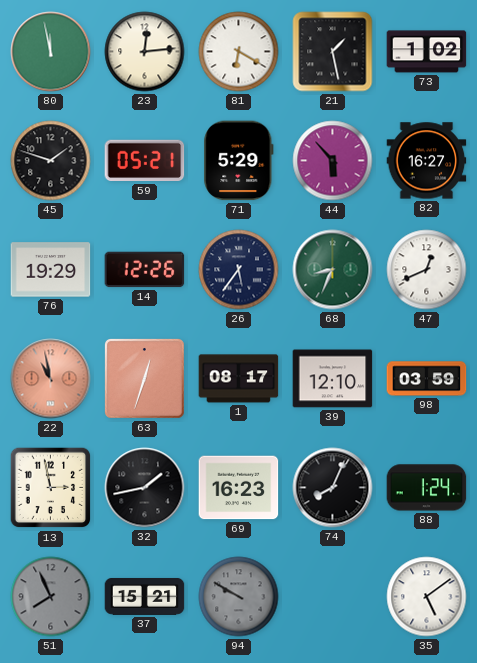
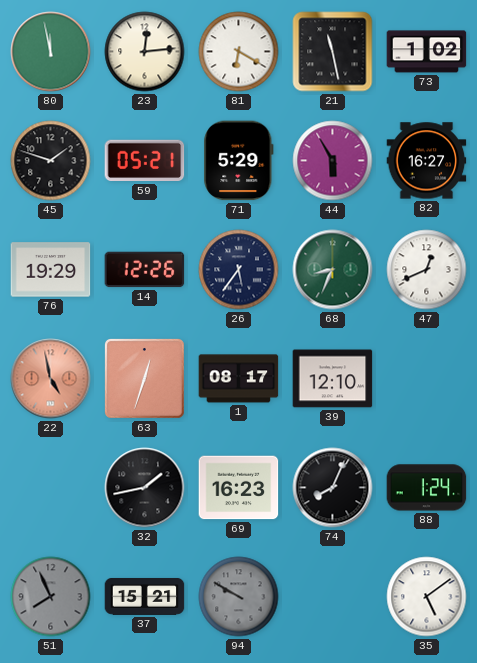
21: 1:28 -> 11:28 (333, 52)
44: 5:53 -> 5:55 (333, 161)
22: 10:58 -> 4:58 (51, 379)
98: 03:59 -> none (427, 379)
13: 2:58 -> none (51, 488)
